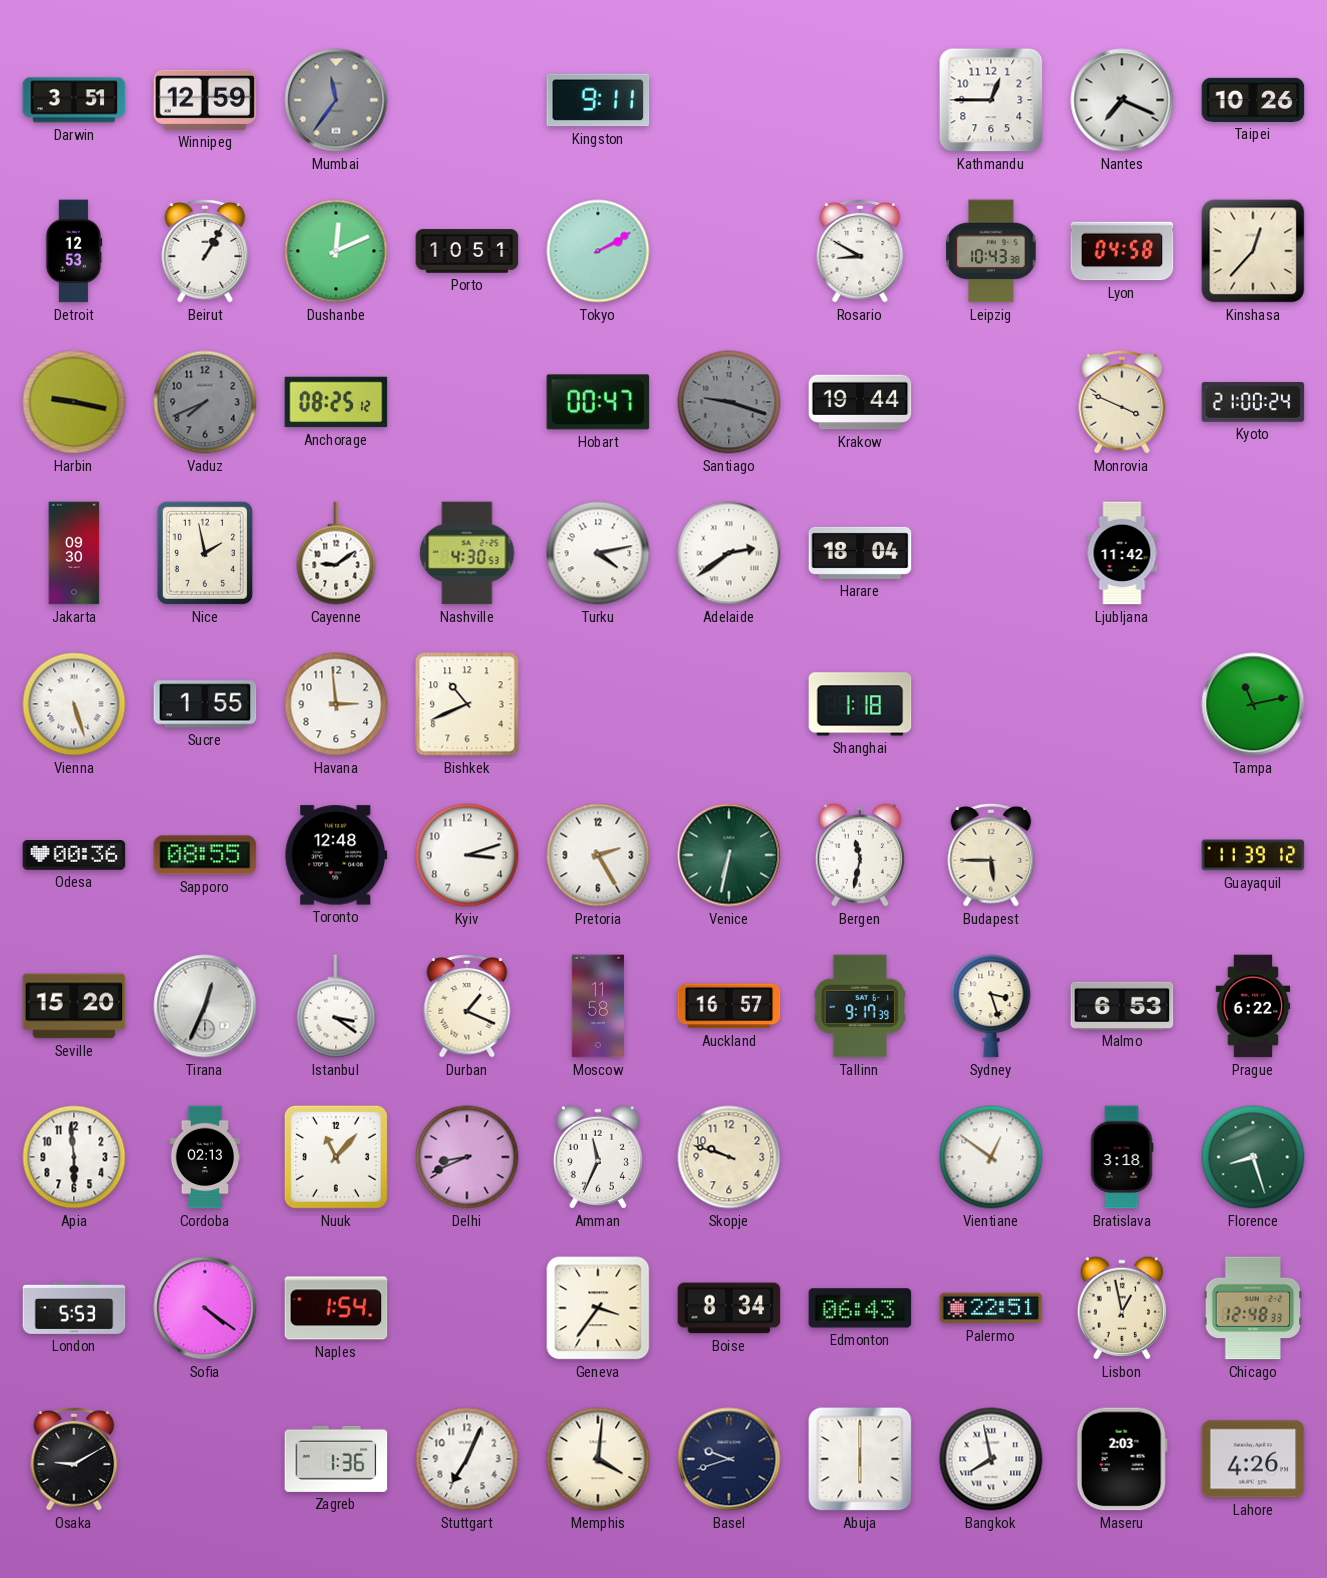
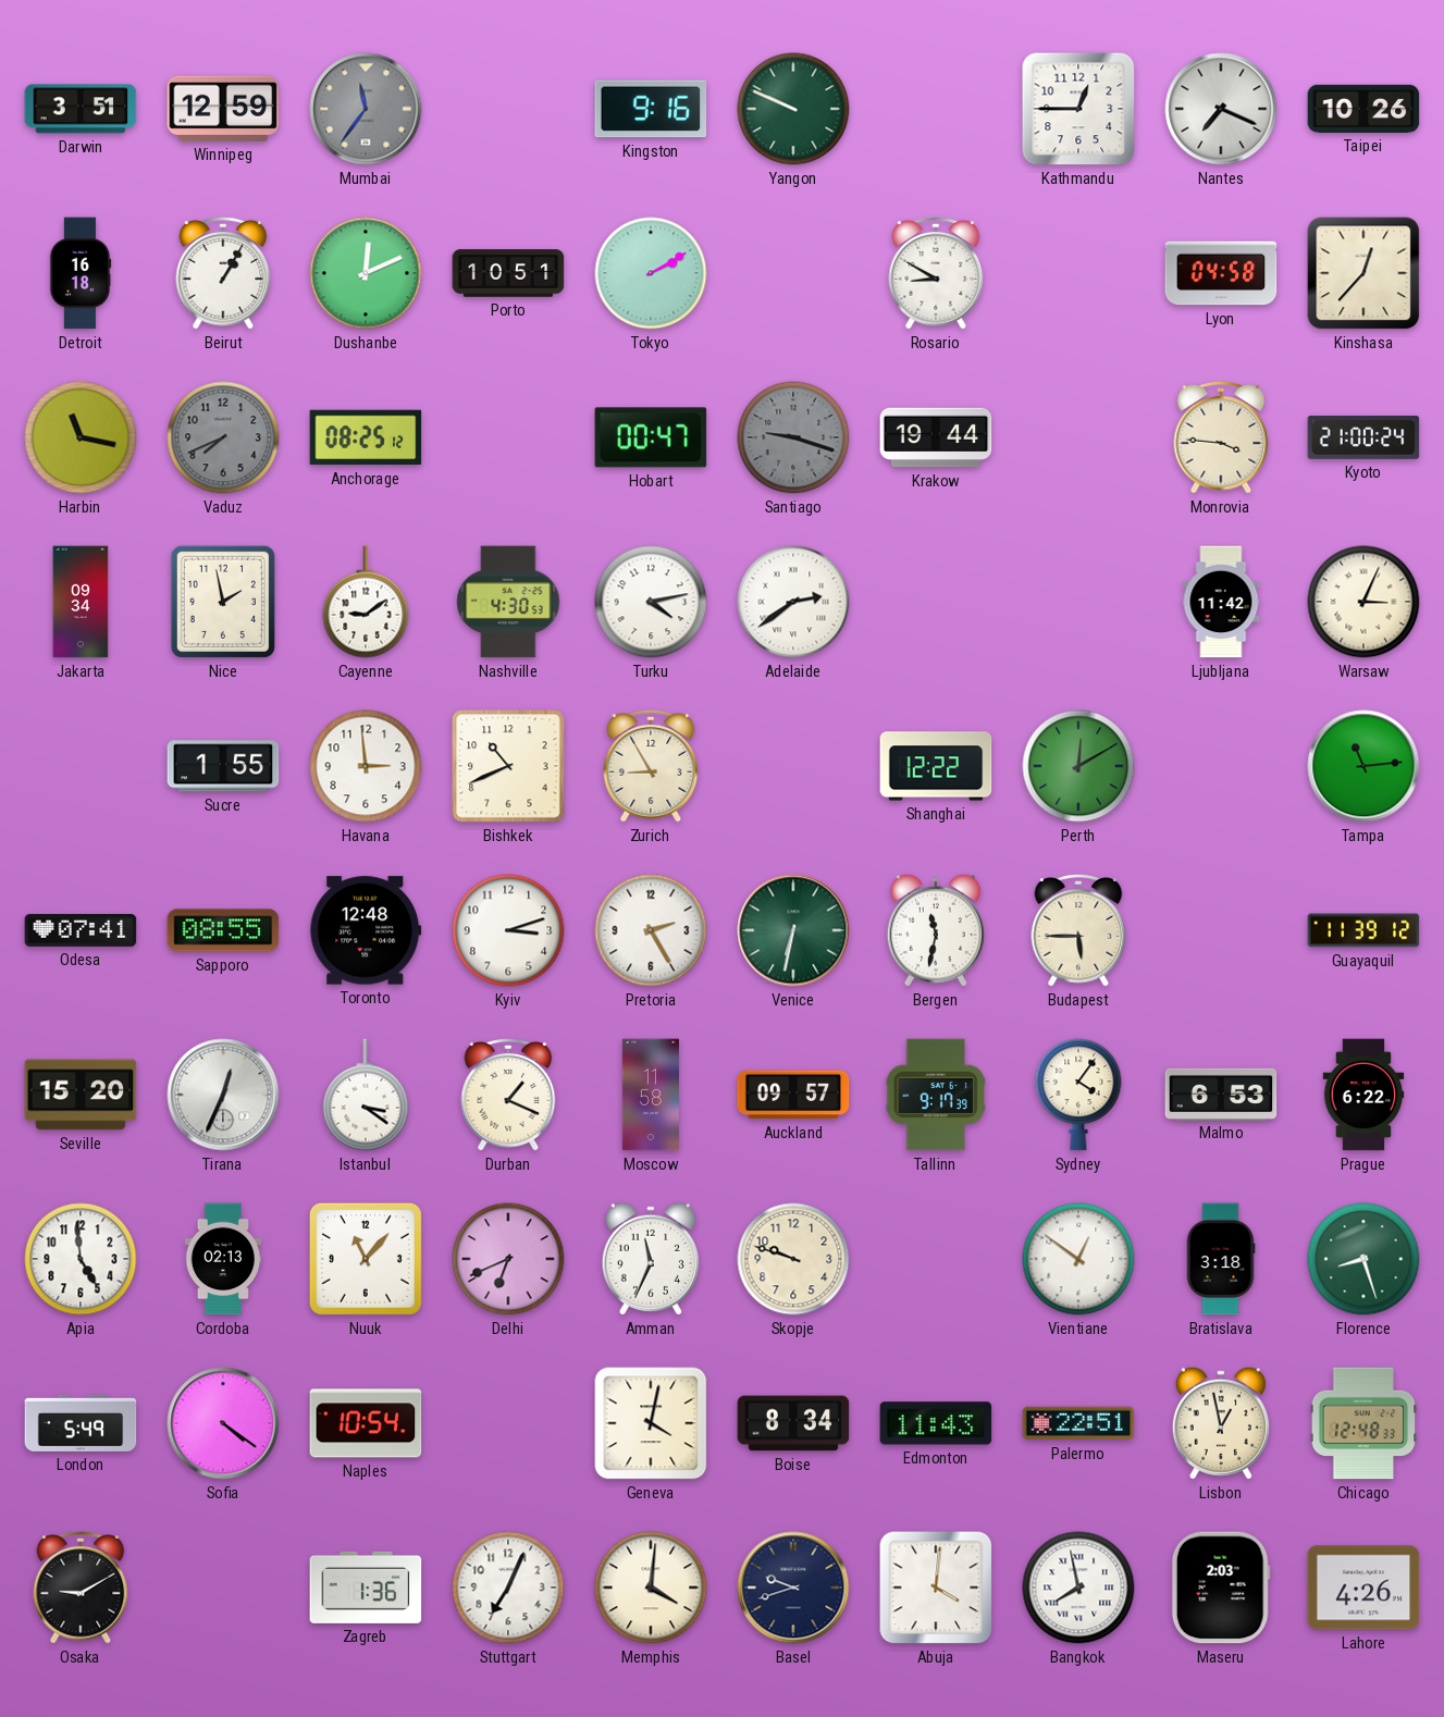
Kingston: 9:11 -> 9:16 (651, 109)
Yangon: none -> 9:49 (793, 109)
Detroit: 12:53 -> 16:18 (81, 273)
Leipzig: 10:43 -> none (991, 251)
Harbin: 9:17 -> 11:17 (81, 437)
Monrovia: 3:49 -> 3:46 (1221, 438)
Jakarta: 09:30 -> 09:34 (81, 602)
Harare: 18:04 -> none (860, 553)
Warsaw: none -> 3:04 (1363, 602)
Vienna: 5:27 -> none (74, 704)
Zurich: none -> 8:55 (651, 767)
Shanghai: 1:18 -> 12:22 (936, 766)
Perth: none -> 12:10 (1078, 766)
Tampa: 11:13 -> 11:14 (1363, 766)
Odesa: 00:36 -> 07:41 (81, 931)
Auckland: 16:57 -> 09:57 (793, 1095)
Sydney: 3:27 -> 4:06 (1078, 1095)
Apia: 5:59 -> 4:59 (81, 1259)
Delhi: 8:41 -> 6:41 (508, 1259)
London: 5:53 -> 5:49 (81, 1423)
Naples: 1:54 -> 10:54 (366, 1423)
Geneva: 3:36 -> 4:02 (651, 1423)
Edmonton: 06:43 -> 11:43 (936, 1423)
Abuja: 6:00 -> 4:01 (936, 1588)
